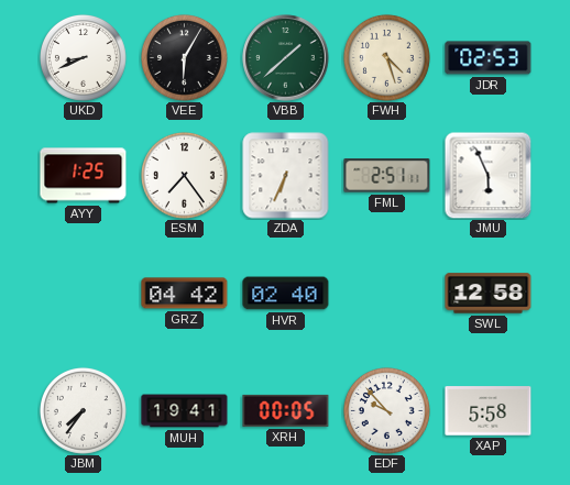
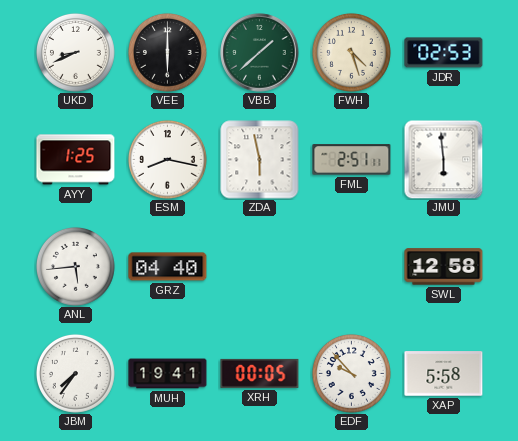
VEE: 6:05 -> 6:00 (167, 52)
ESM: 7:24 -> 8:17 (167, 159)
ZDA: 6:34 -> 5:58 (260, 160)
JMU: 5:56 -> 5:59 (443, 159)
ANL: none -> 5:44 (75, 266)
GRZ: 04:42 -> 04:40 (168, 267)
HVR: 02:40 -> none (286, 294)
